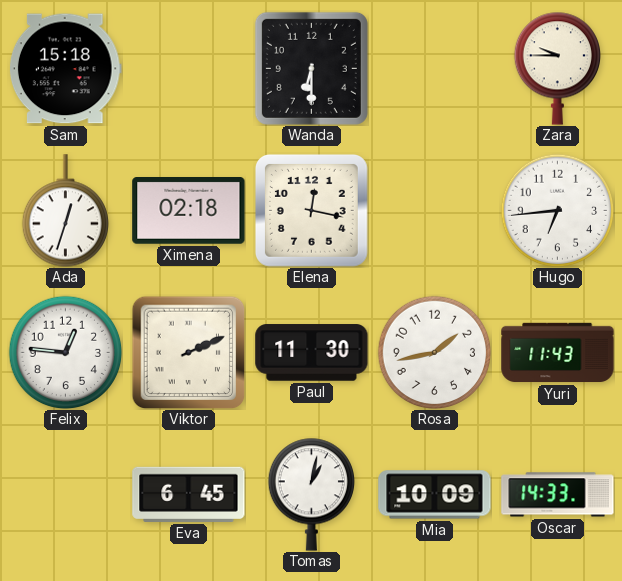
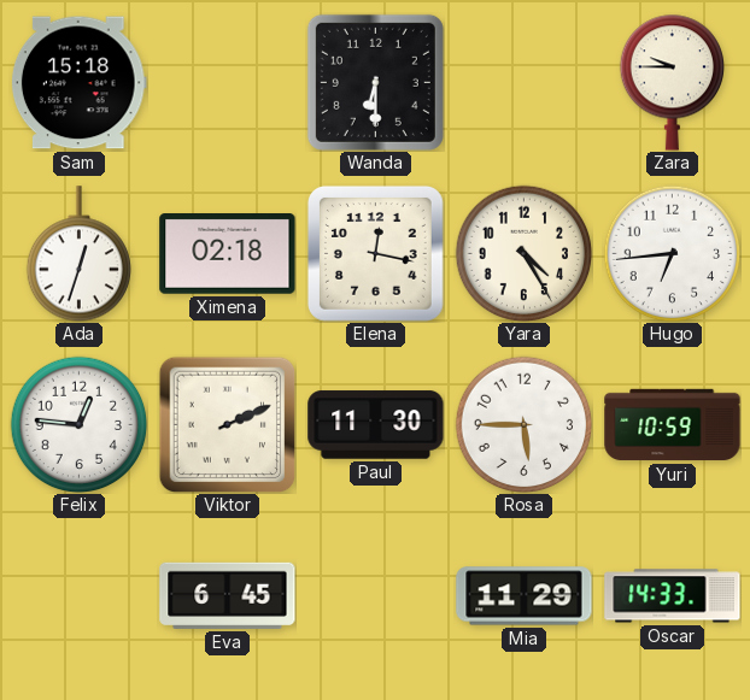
Yara: none -> 4:25 (523, 253)
Rosa: 1:43 -> 5:45 (523, 424)
Yuri: 11:43 -> 10:59 (673, 425)
Tomas: 1:02 -> none (311, 494)
Mia: 10:09 -> 11:29 (525, 596)
